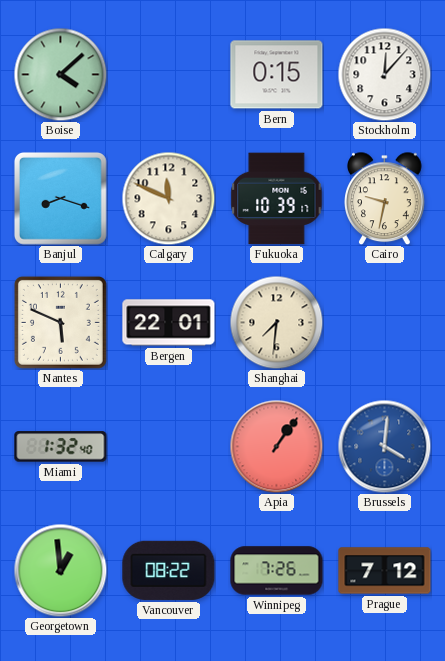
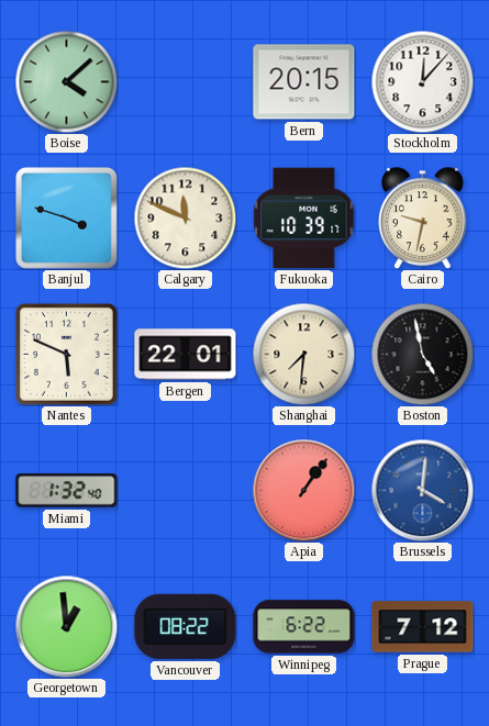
Bern: 0:15 -> 20:15 (304, 82)
Banjul: 8:18 -> 3:48 (66, 217)
Boston: none -> 4:58 (422, 354)
Winnipeg: 7:26 -> 6:22 (304, 627)
